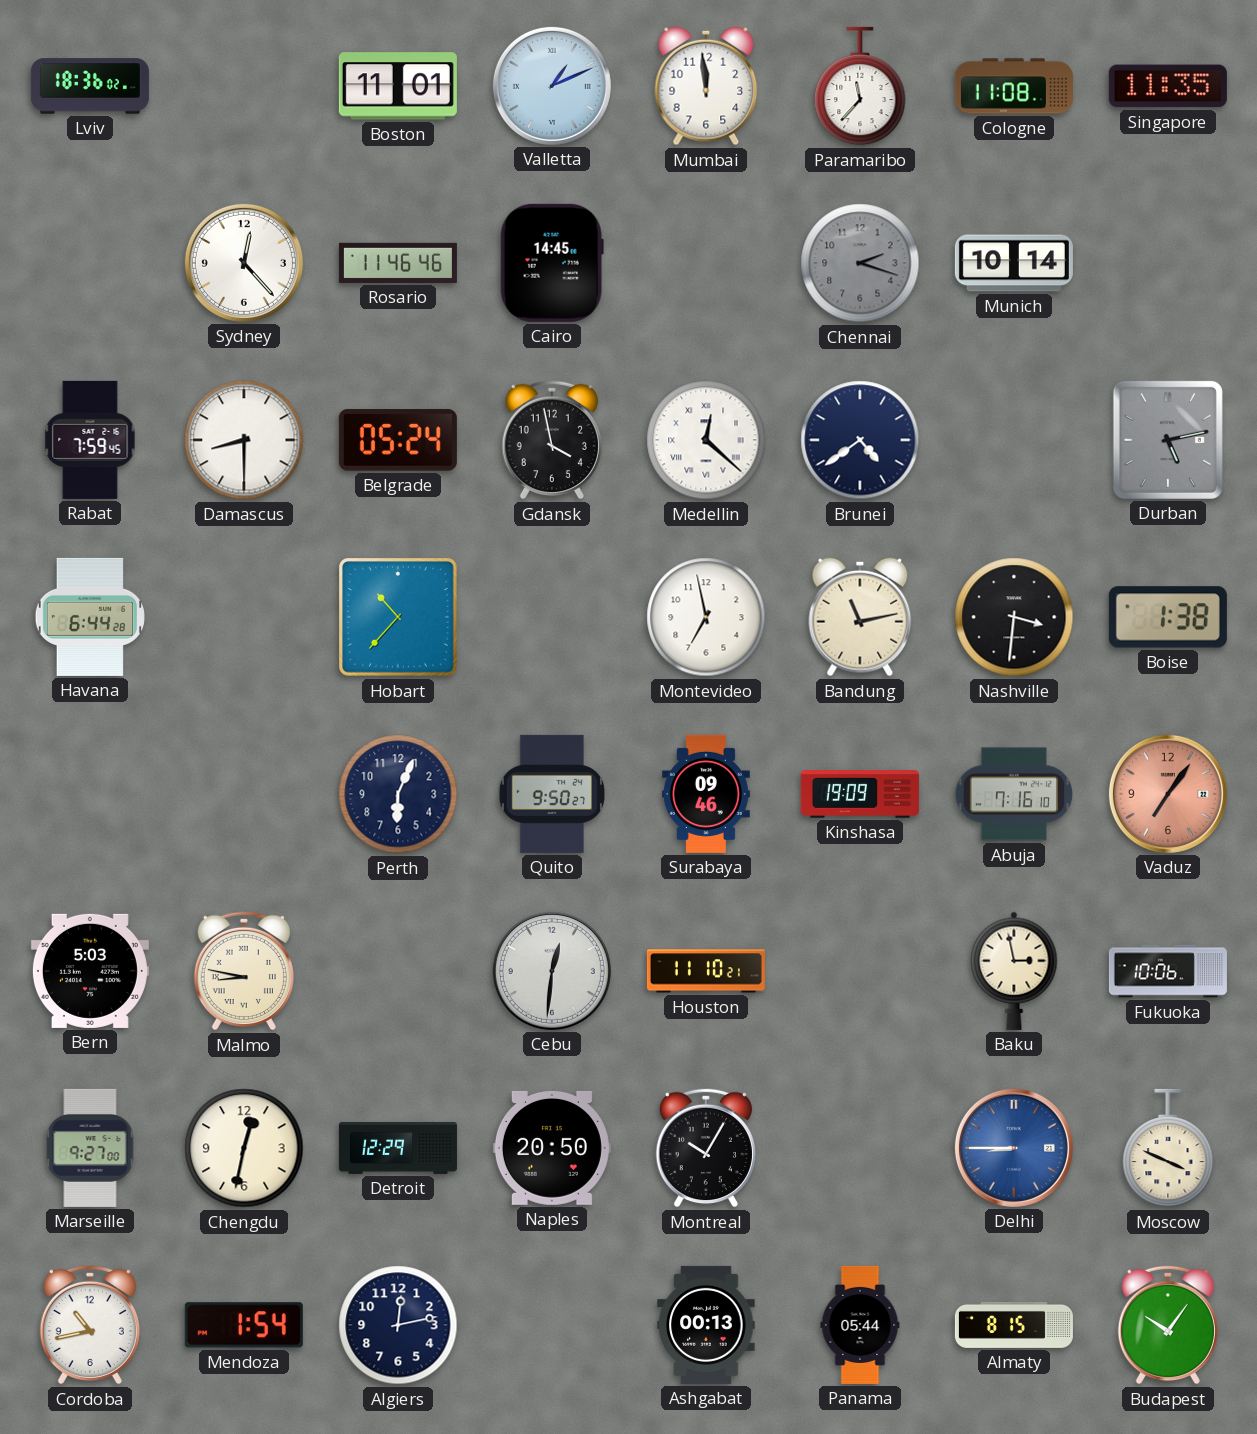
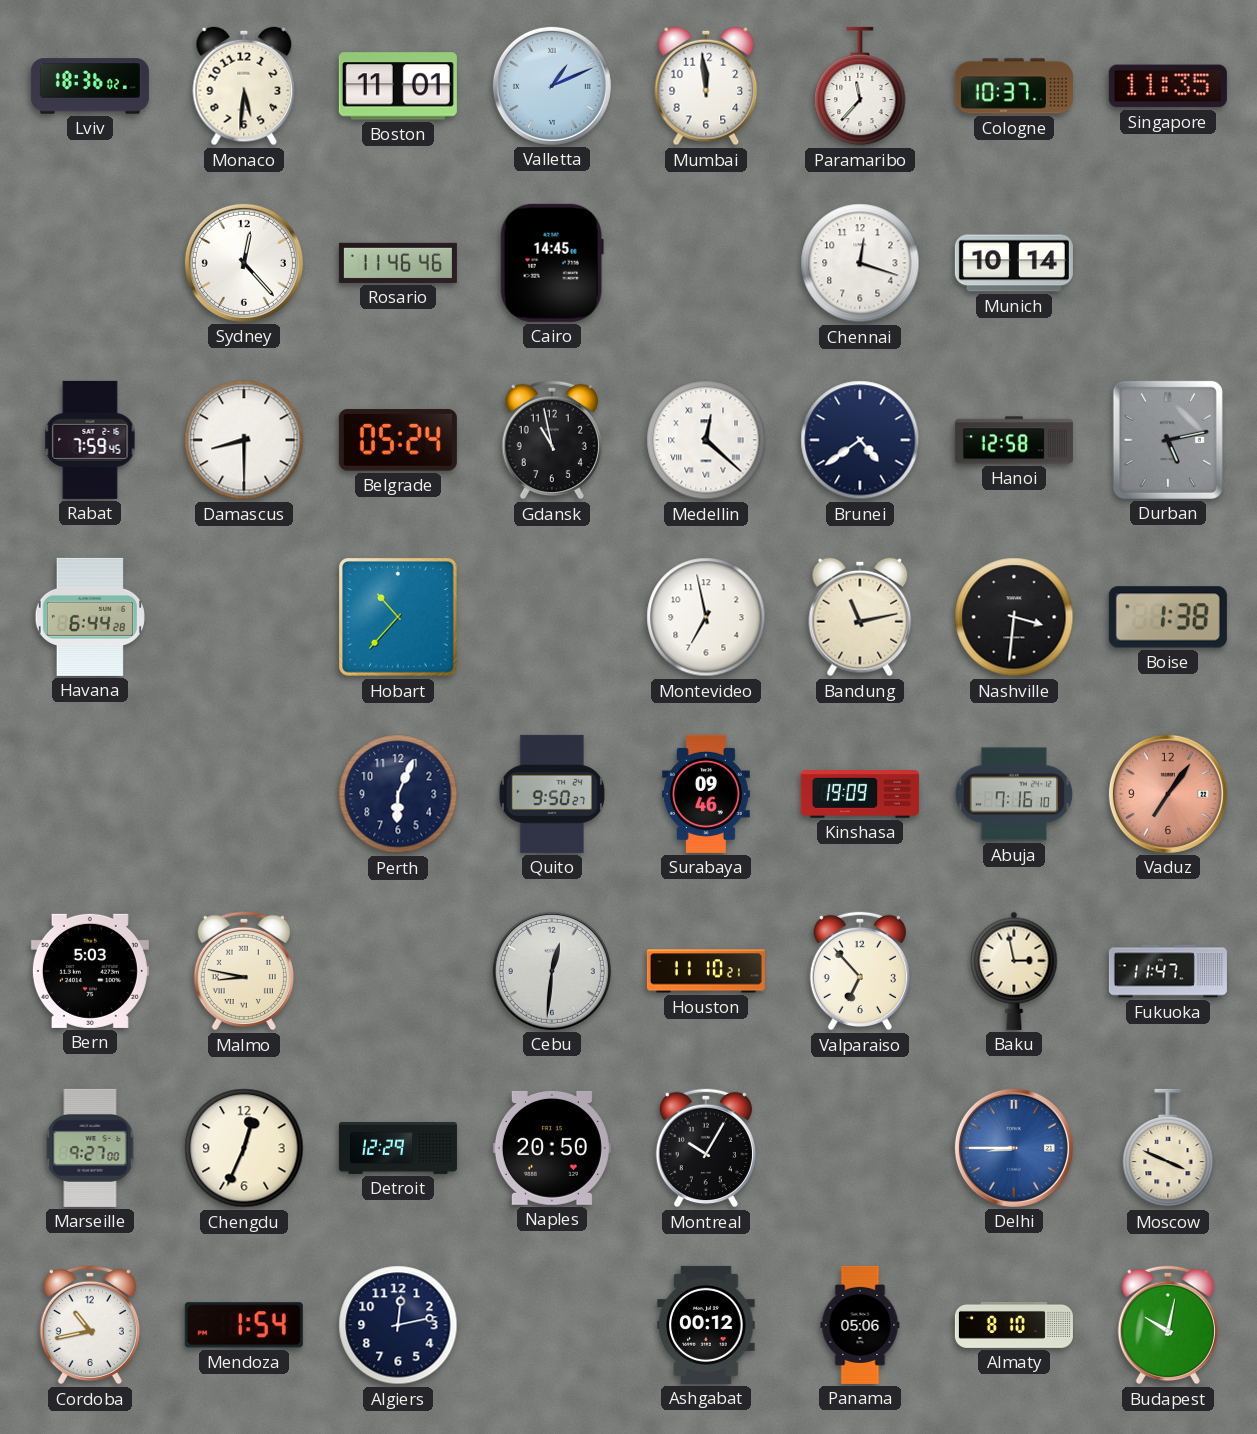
Monaco: none -> 5:31 (244, 86)
Cologne: 11:08 -> 10:37 (1014, 86)
Chennai: 2:18 -> 12:18 (860, 263)
Chennai dial: grey -> white (860, 263)
Gdansk: 3:58 -> 10:58 (552, 440)
Hanoi: none -> 12:58 (1014, 440)
Valparaiso: none -> 6:53 (860, 971)
Fukuoka: 10:06 -> 11:47 (1168, 971)
Chengdu: 12:32 -> 12:34 (244, 1148)
Ashgabat: 00:13 -> 00:12 (706, 1325)
Panama: 05:44 -> 05:06 (860, 1325)
Almaty: 8:15 -> 8:10 (1014, 1325)
Budapest: 10:06 -> 10:02 (1168, 1325)
